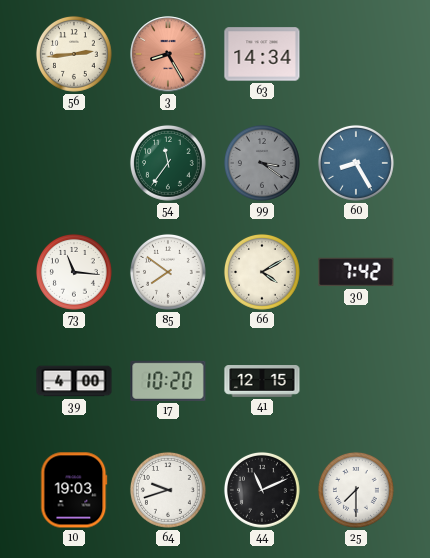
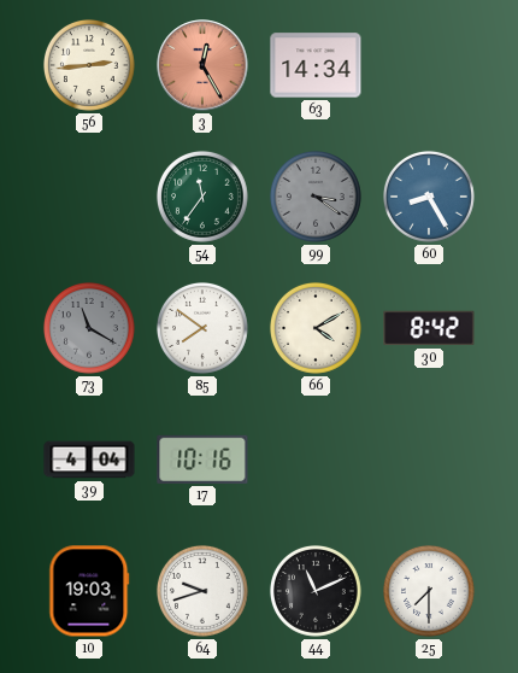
3: 8:25 -> 12:25 (202, 65)
73: 11:16 -> 11:20 (89, 328)
73 dial: white -> grey (89, 328)
30: 7:42 -> 8:42 (429, 328)
39: 4:00 -> 4:04 (89, 460)
17: 10:20 -> 10:16 (202, 460)
41: 12:15 -> none (262, 382)
